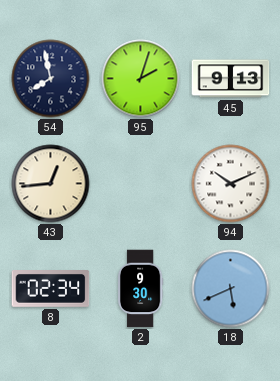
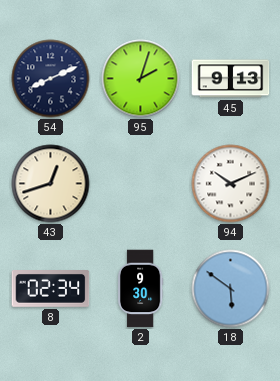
54: 7:58 -> 8:11 (51, 79)
43: 12:44 -> 12:42 (51, 184)
18: 5:41 -> 5:51 (231, 289)
